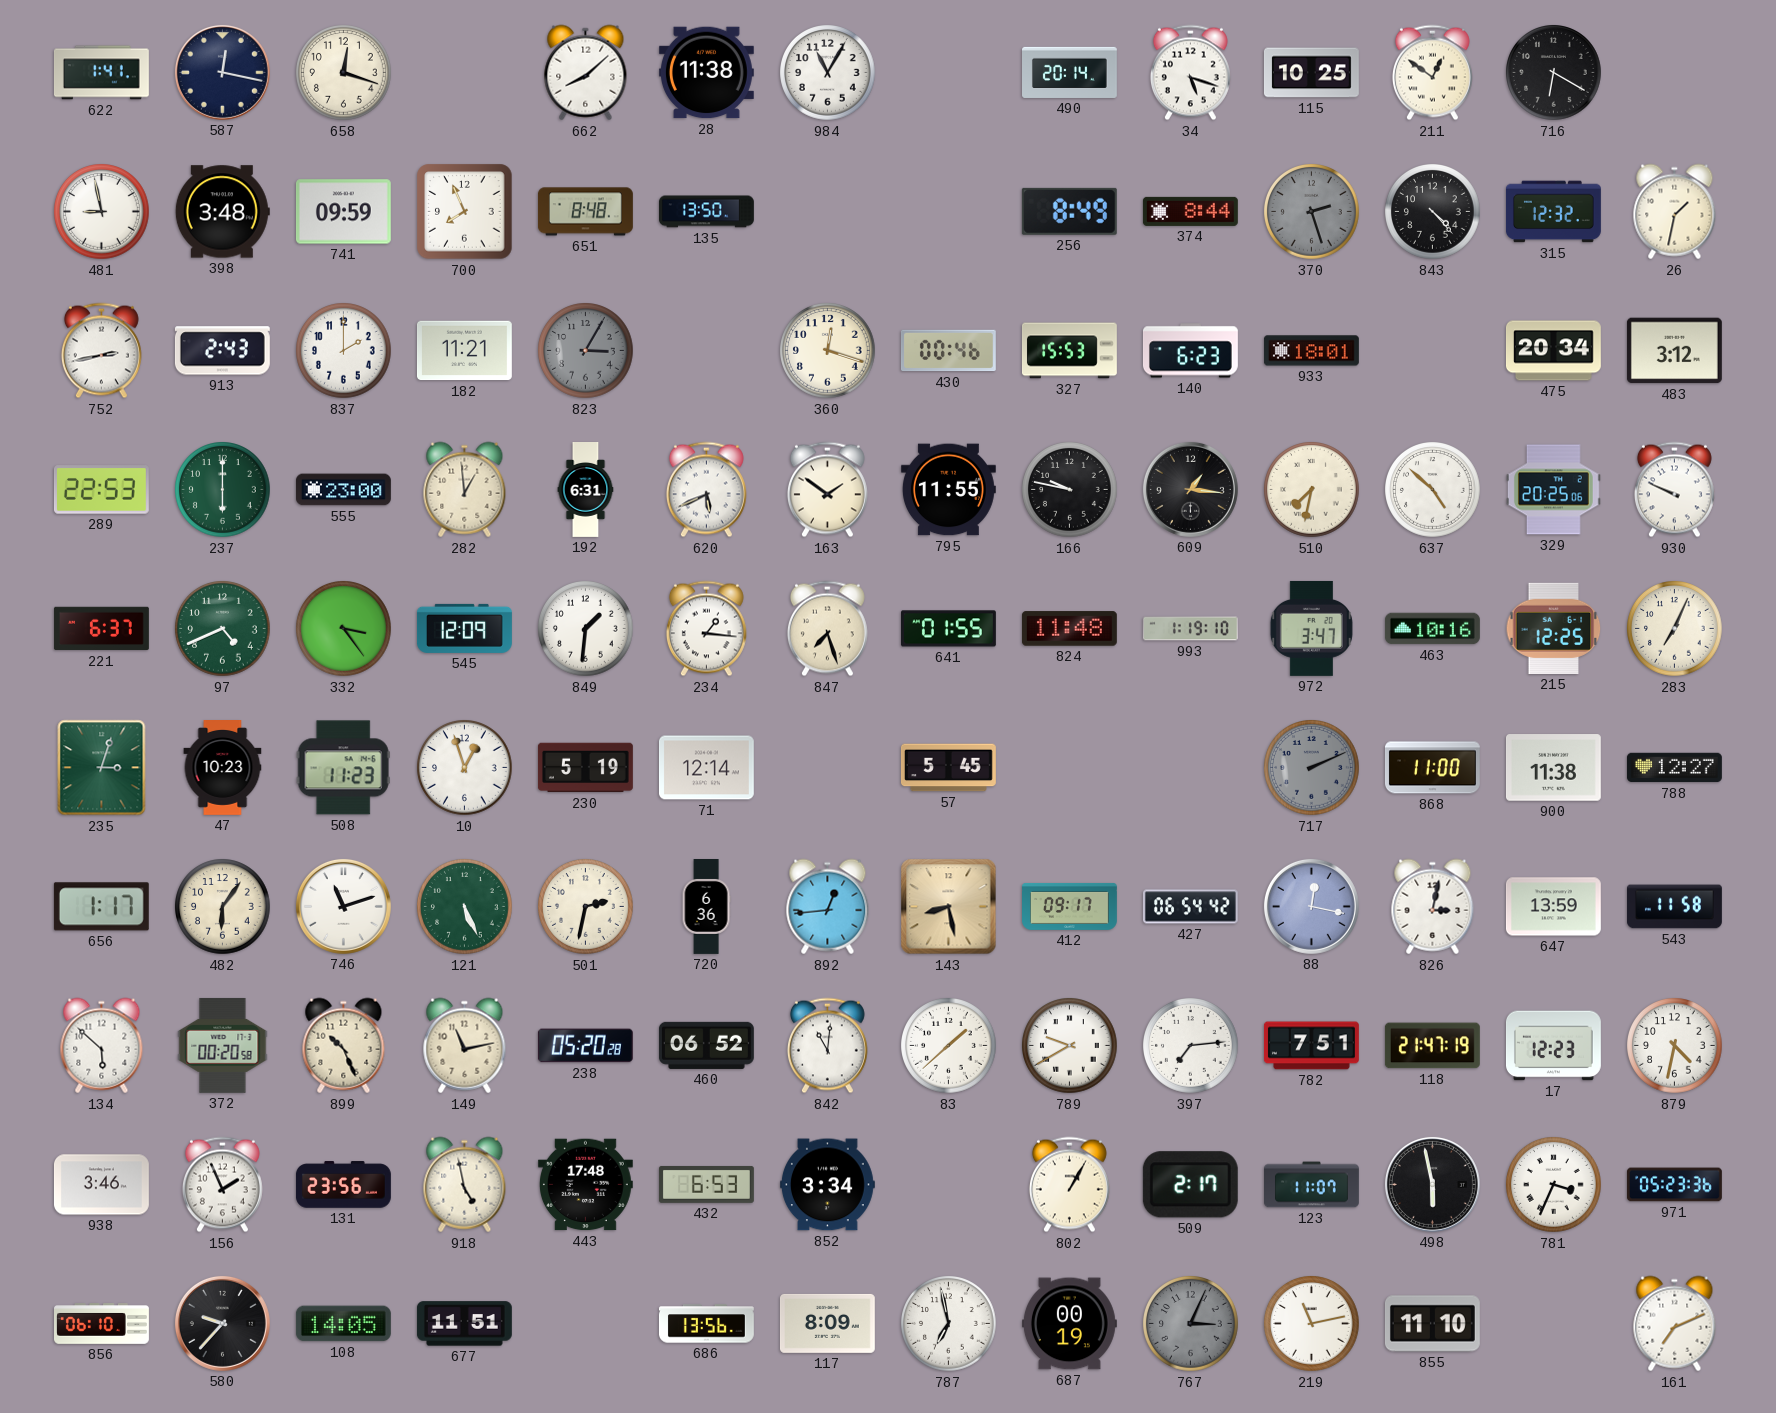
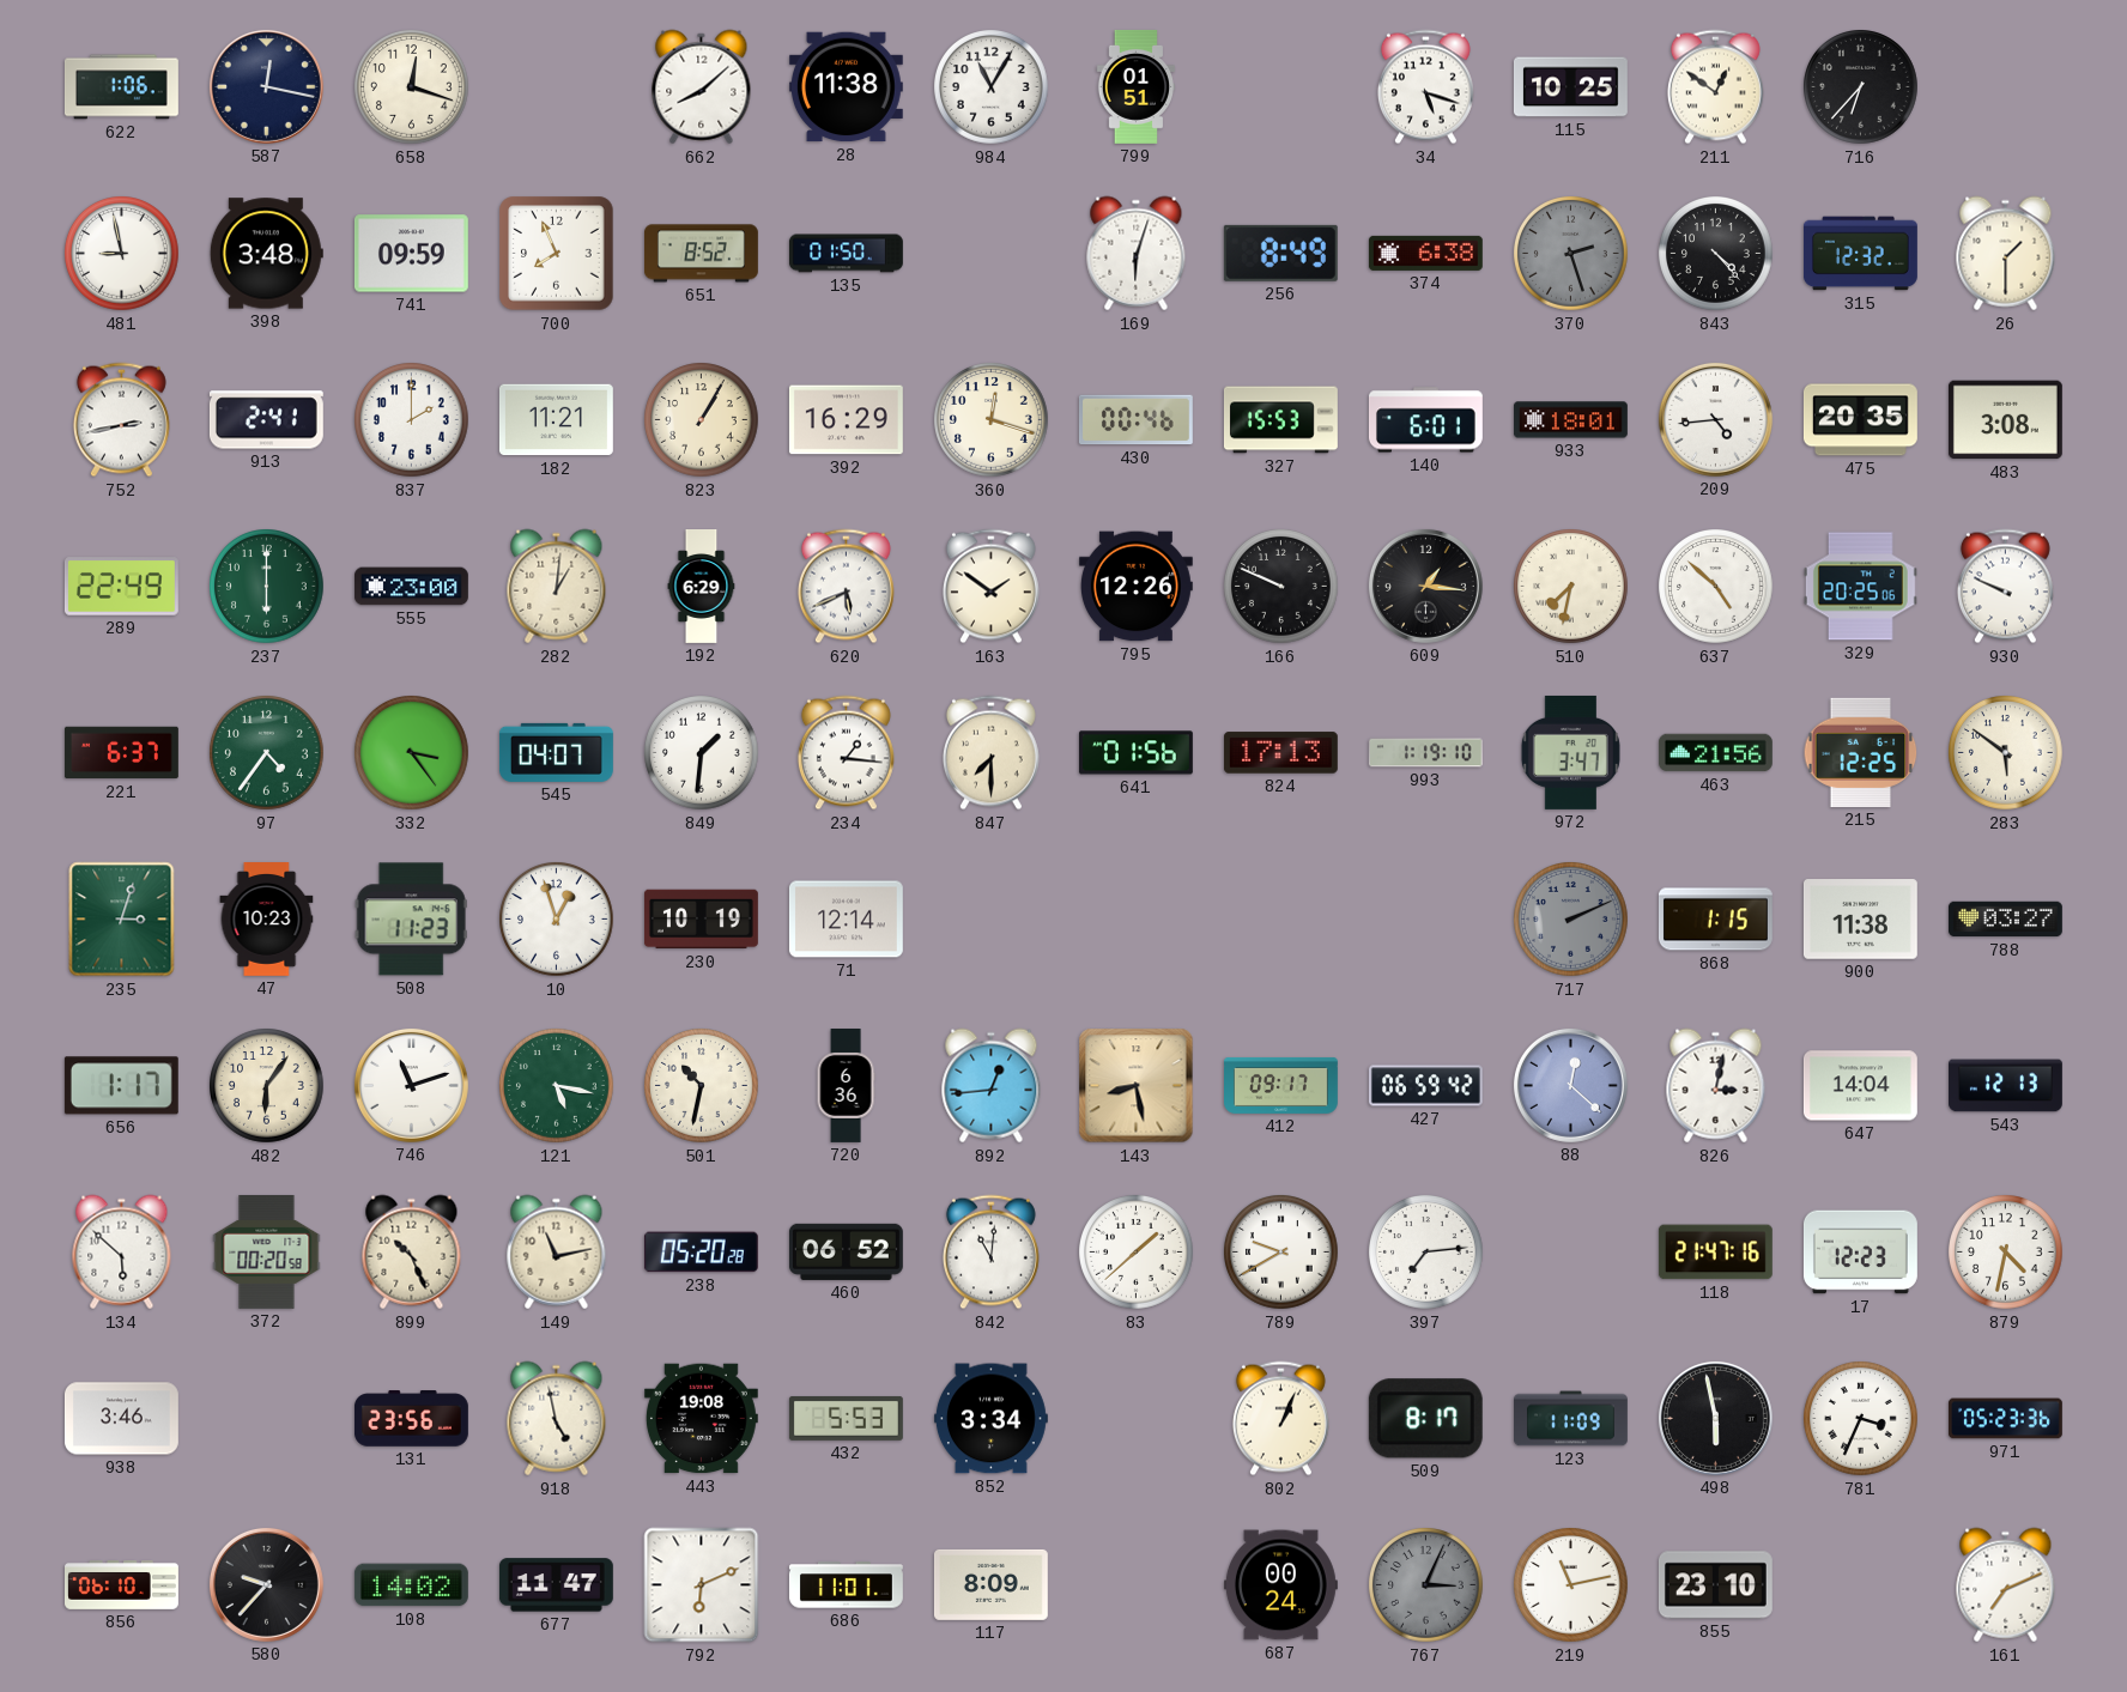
622: 1:41 -> 1:06 (121, 87)
799: none -> 01:51 (1135, 87)
490: 20:14 -> none (1070, 72)
716: 6:20 -> 6:37 (1861, 87)
651: 8:48 -> 8:52 (701, 254)
135: 13:50 -> 01:50 (846, 254)
169: none -> 6:03 (1137, 254)
374: 8:44 -> 6:38 (1425, 253)
26: 1:32 -> 1:30 (2006, 254)
913: 2:43 -> 2:41 (266, 420)
823: 3:05 -> 1:05 (702, 420)
823 dial: grey -> cream (702, 420)
392: none -> 16:29 (846, 420)
140: 6:23 -> 6:01 (1425, 420)
209: none -> 4:44 (1715, 419)
475: 20:34 -> 20:35 (1860, 420)
483: 3:12 -> 3:08 (2005, 420)
289: 22:53 -> 22:49 (121, 587)
282: 12:59 -> 1:01 (557, 587)
192: 6:31 -> 6:29 (702, 587)
795: 11:55 -> 12:26 (1135, 587)
166: 9:47 -> 9:49 (1281, 587)
97: 4:41 -> 4:36 (267, 753)
545: 12:09 -> 04:07 (556, 752)
847: 7:27 -> 7:30 (990, 753)
641: 01:55 -> 01:56 (1135, 753)
824: 11:48 -> 17:13 (1280, 753)
463: 10:16 -> 21:56 (1715, 753)
283: 7:04 -> 5:51 (2006, 753)
230: 5:19 -> 10:19 (701, 920)
57: 5:45 -> none (948, 768)
868: 11:00 -> 1:15 (1715, 920)
788: 12:27 -> 03:27 (2005, 920)
121: 5:26 -> 5:17 (557, 1086)
501: 2:32 -> 10:32 (702, 1086)
427: 06:54 -> 06:59 (1425, 1086)
88: 12:17 -> 12:22 (1570, 1085)
647: 13:59 -> 14:04 (1860, 1086)
543: 11:58 -> 12:13 (2006, 1086)
782: 7:51 -> none (1311, 1046)
118: 21:47:19 -> 21:47:16 (1715, 1253)
156: 1:56 -> none (222, 1185)
443: 17:48 -> 19:08 (701, 1419)
432: 6:53 -> 5:53 (846, 1418)
802: 1:05 -> 1:04 (1280, 1419)
509: 2:17 -> 8:17 (1425, 1419)
123: 11:07 -> 11:09 (1571, 1419)
108: 14:05 -> 14:02 (411, 1585)
677: 11:51 -> 11:47 (556, 1585)
792: none -> 6:11 (702, 1585)
686: 13:56 -> 11:01 (846, 1585)
787: 6:58 -> none (949, 1324)
687: 00:19 -> 00:24 (1280, 1585)
855: 11:10 -> 23:10 (1715, 1585)
